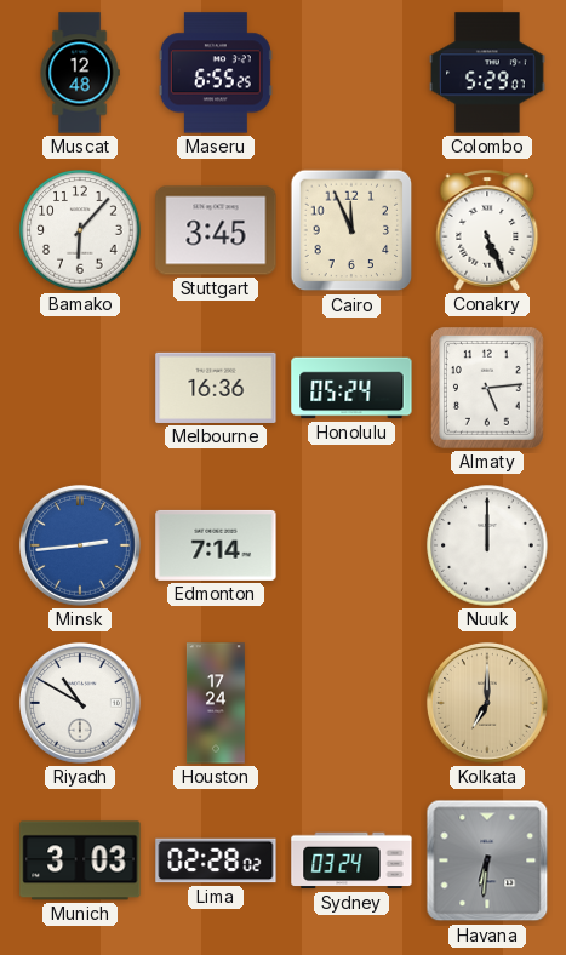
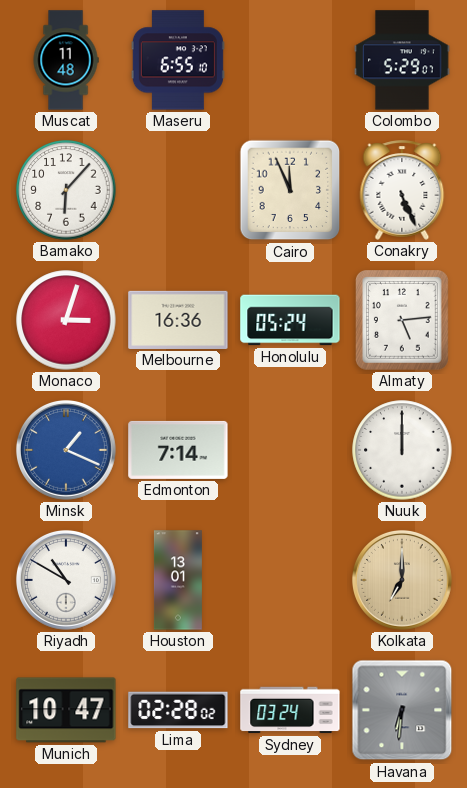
Muscat: 12:48 -> 11:48 (66, 60)
Maseru: 6:55:25 -> 6:55:10 (178, 60)
Stuttgart: 3:45 -> none (216, 230)
Monaco: none -> 3:03 (66, 320)
Minsk: 2:44 -> 1:19 (66, 450)
Houston: 17:24 -> 13:01 (178, 580)
Munich: 3:03 -> 10:47 (66, 710)
